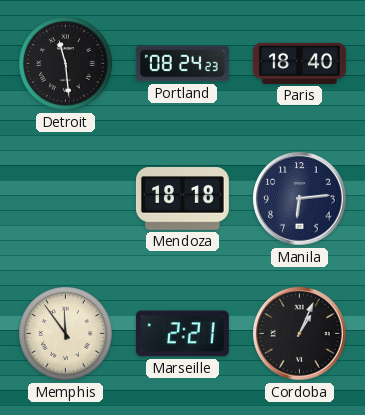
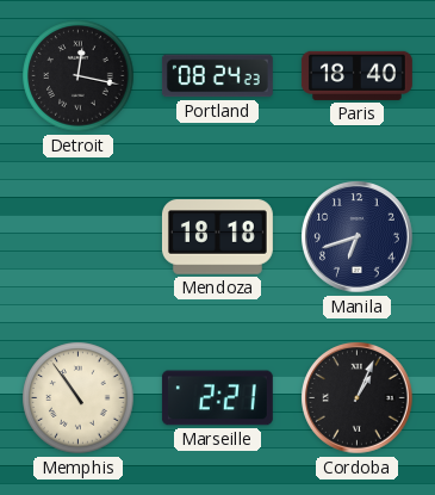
Detroit: 11:29 -> 12:17 (79, 76)
Manila: 6:14 -> 6:42 (358, 237)
Memphis: 11:54 -> 10:54 (79, 398)
